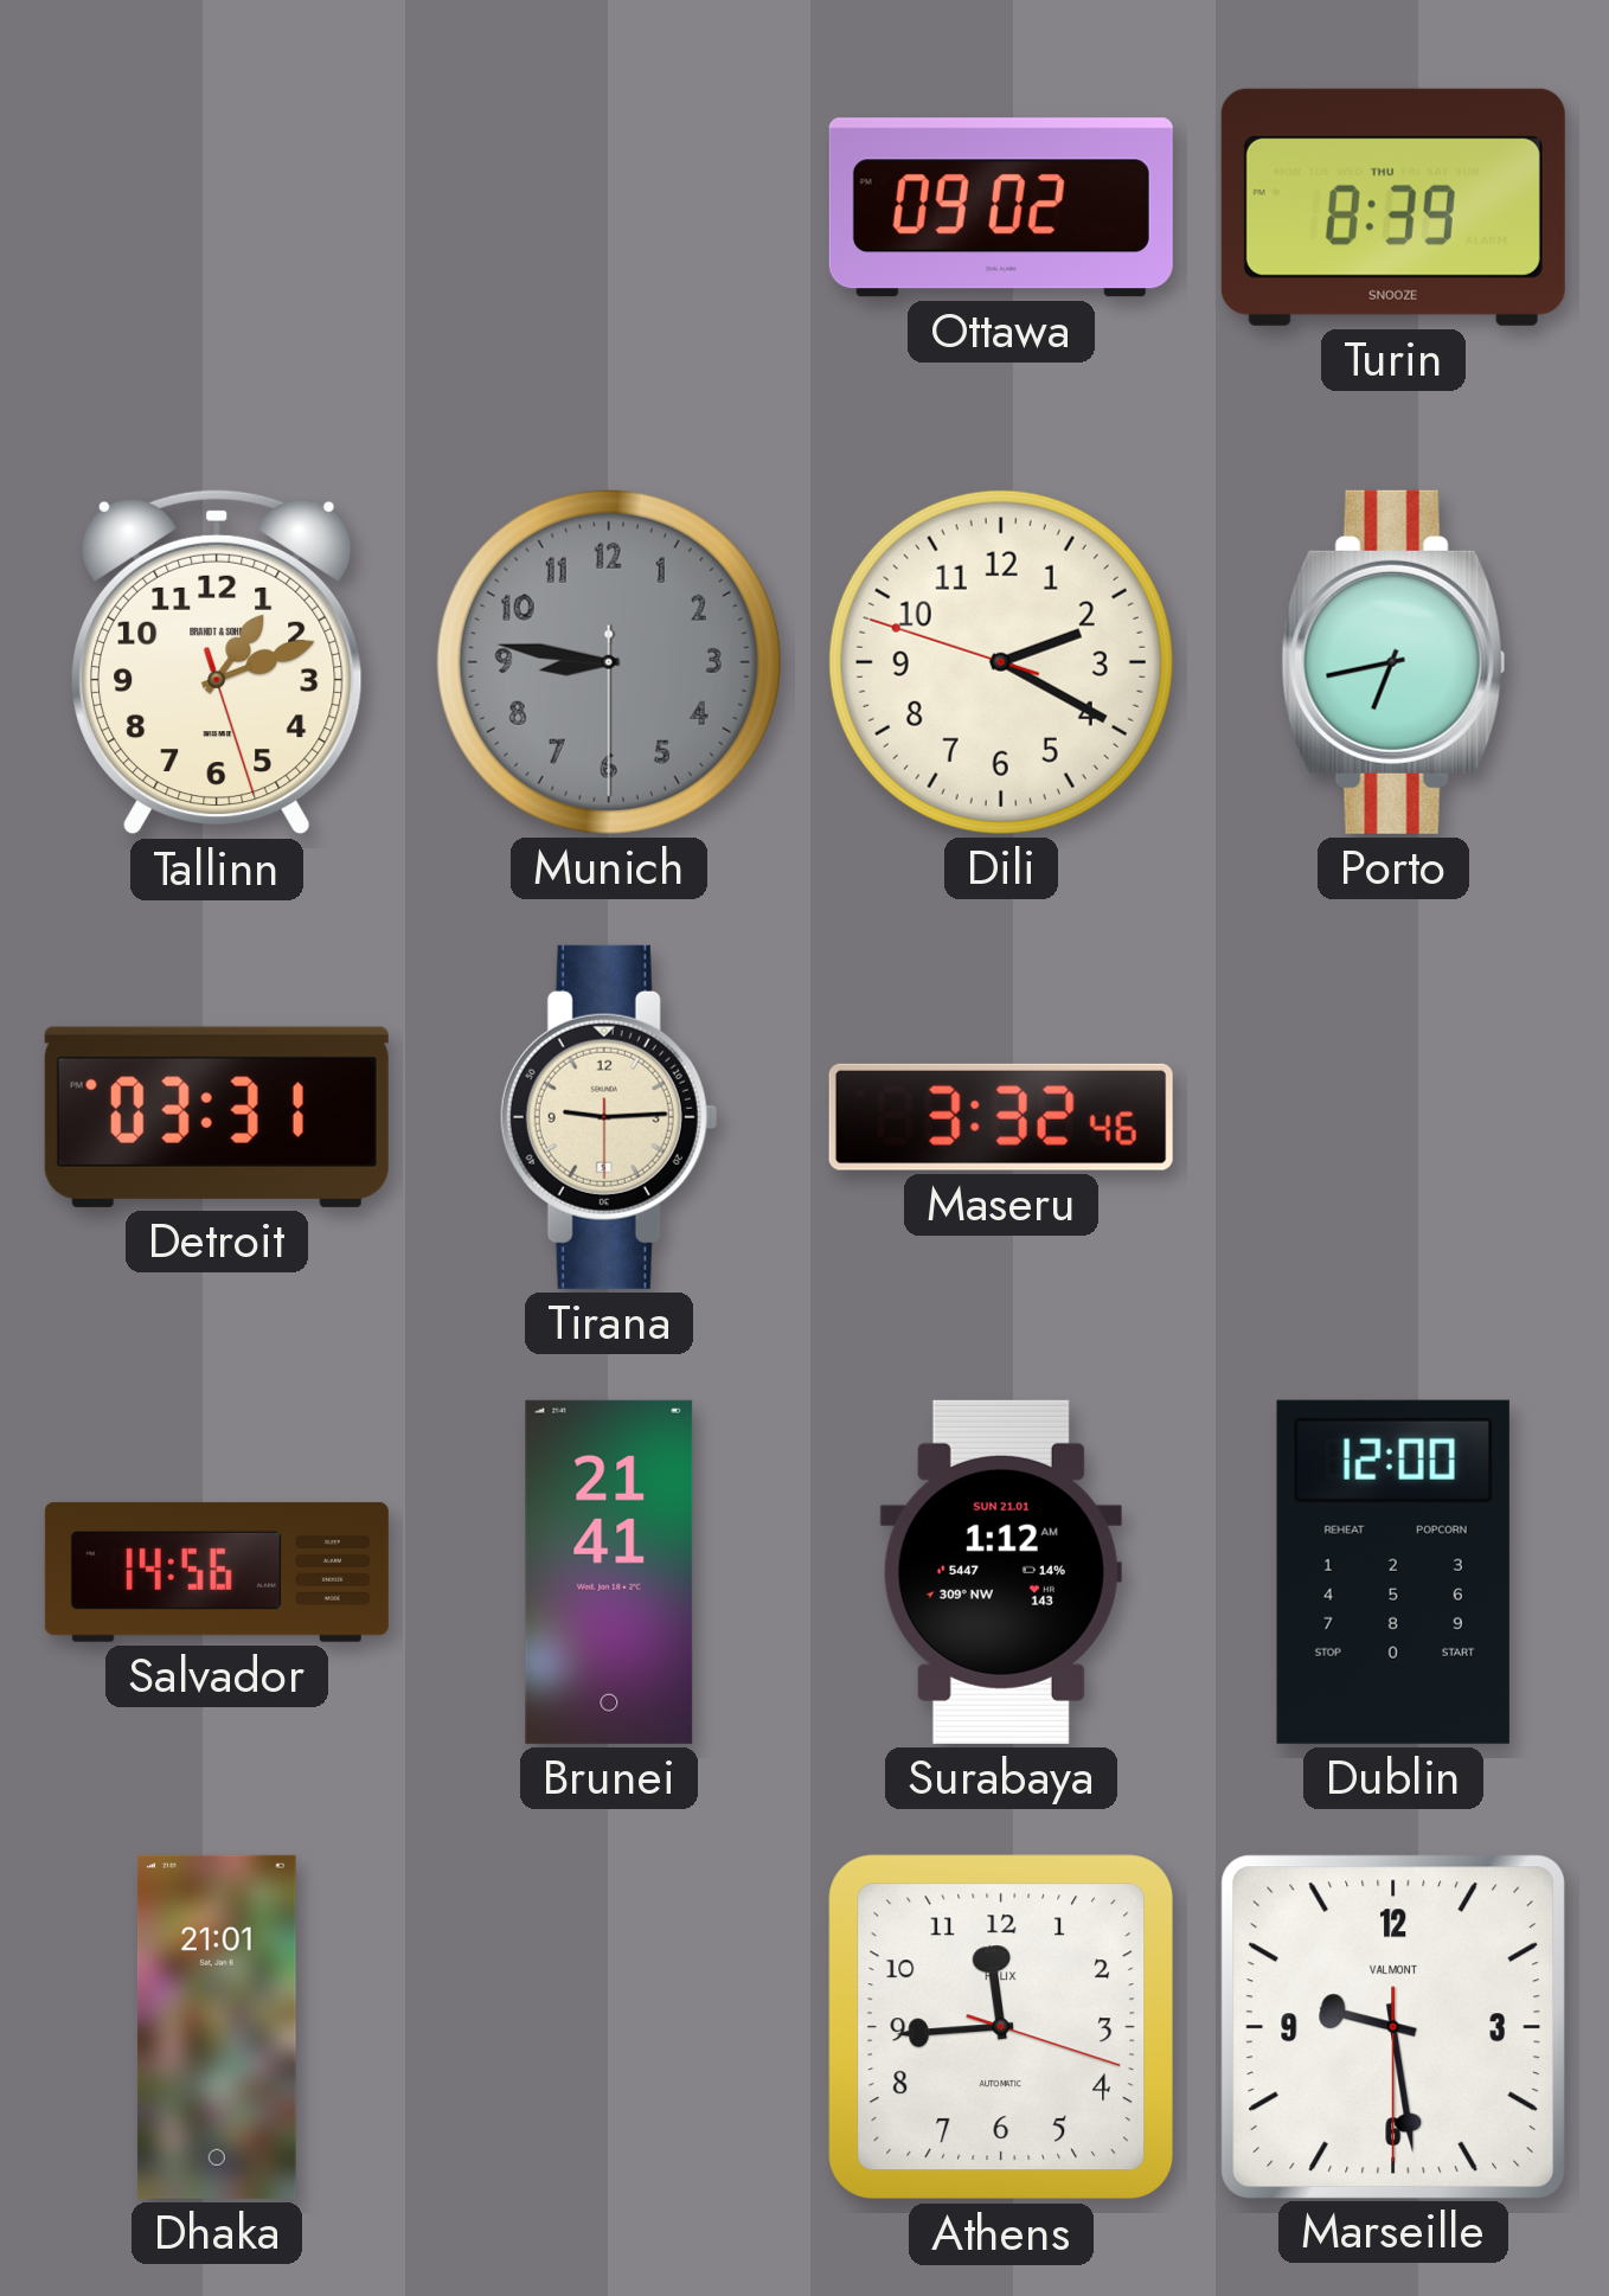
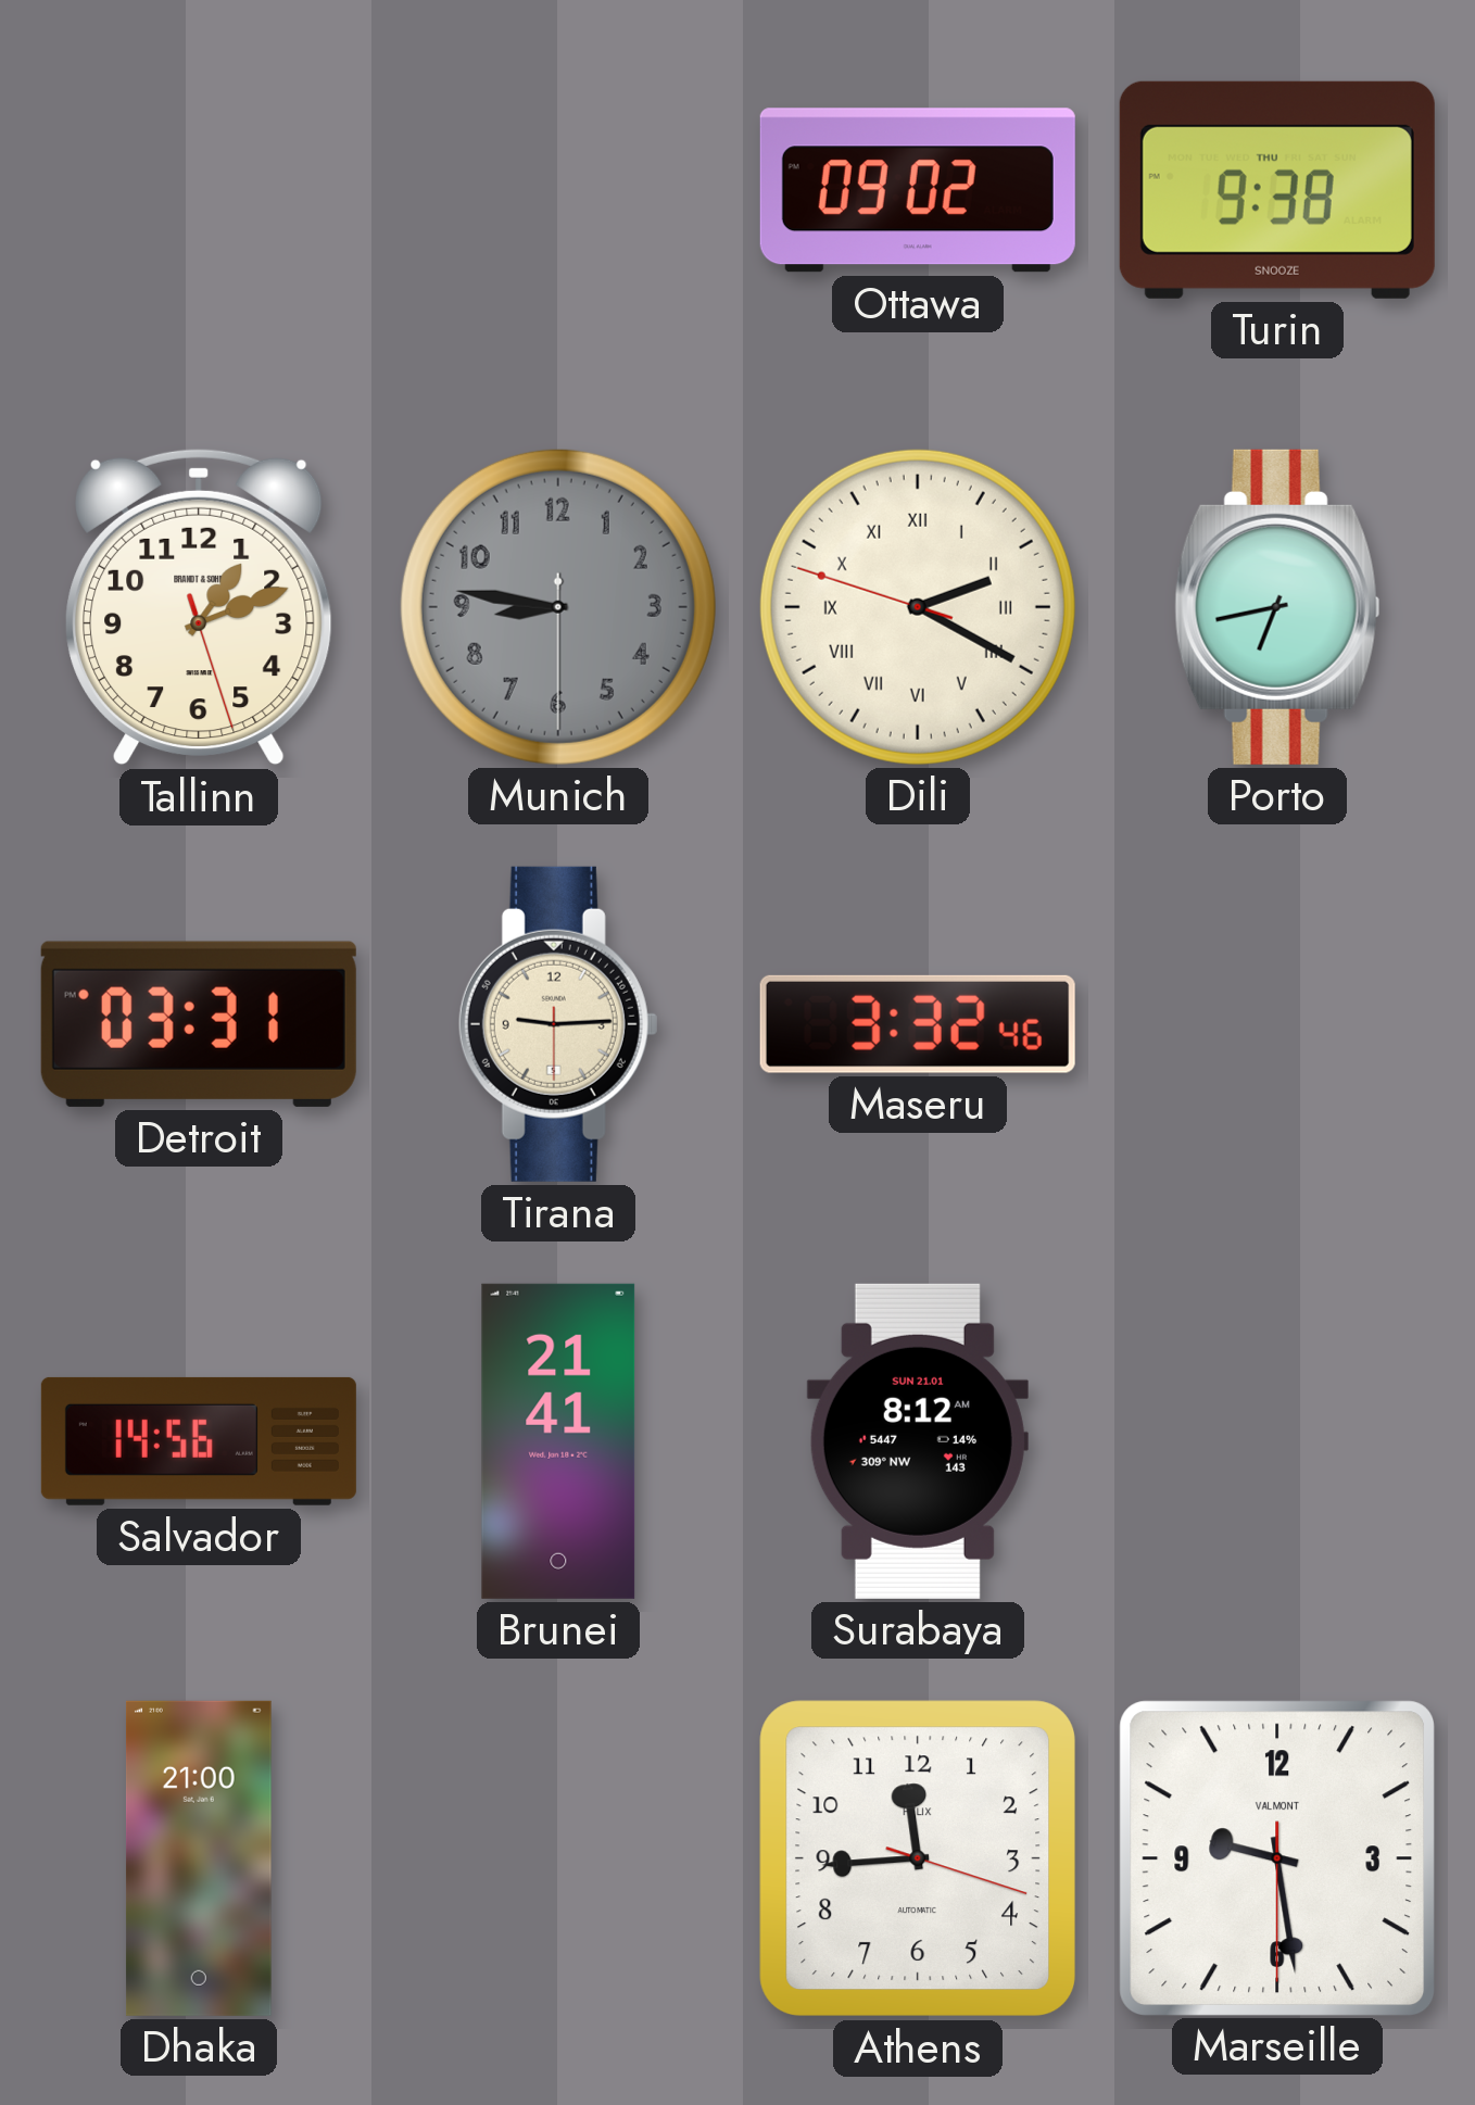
Turin: 8:39 -> 9:38 (1277, 190)
Dili numerals: Arabic -> Roman (918, 607)
Surabaya: 1:12 -> 8:12 (918, 1441)
Dublin: 12:00 -> none (1393, 1572)
Dhaka: 21:01 -> 21:00 (199, 1858)
